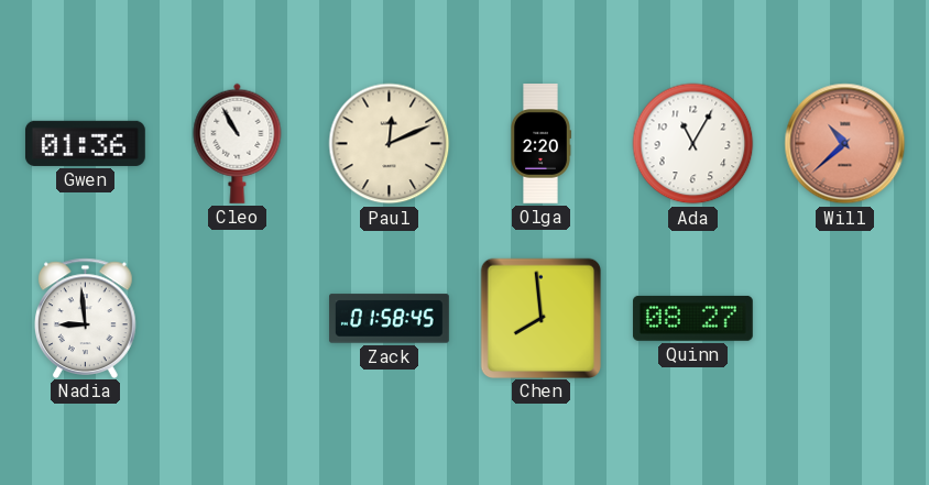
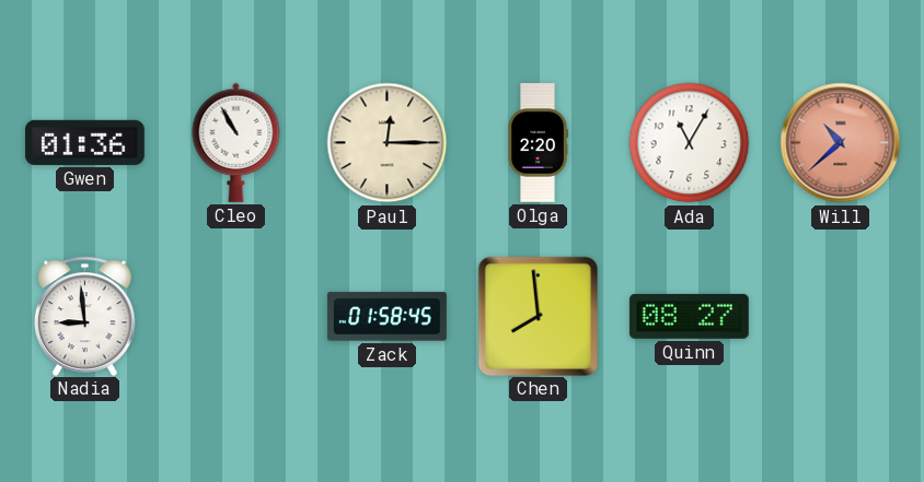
Paul: 12:11 -> 12:15 (388, 143)
